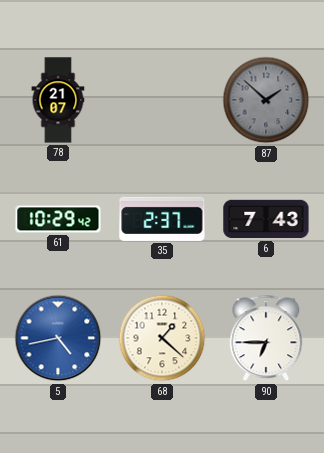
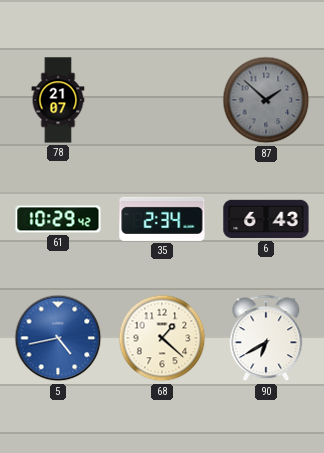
35: 2:37 -> 2:34 (162, 219)
6: 7:43 -> 6:43 (266, 219)
90: 6:45 -> 6:40 (266, 338)
